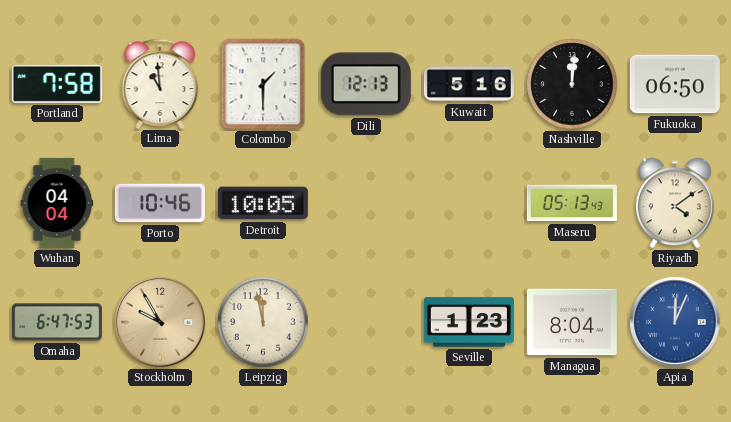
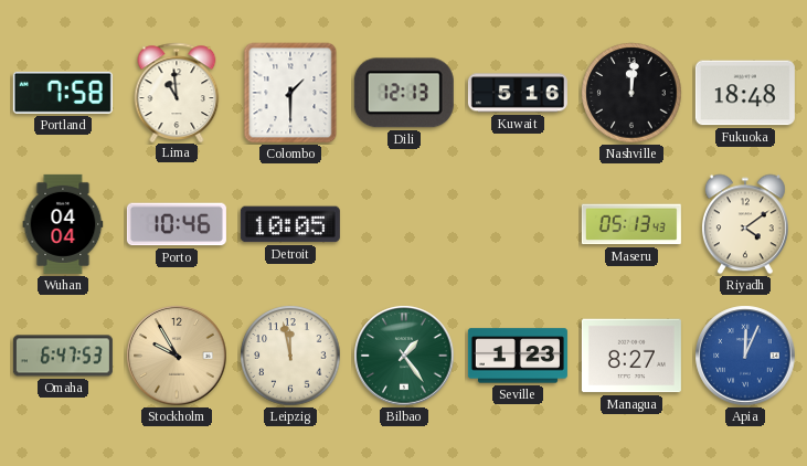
Fukuoka: 06:50 -> 18:48 (745, 93)
Bilbao: none -> 1:24 (404, 356)
Managua: 8:04 -> 8:27 (631, 356)
